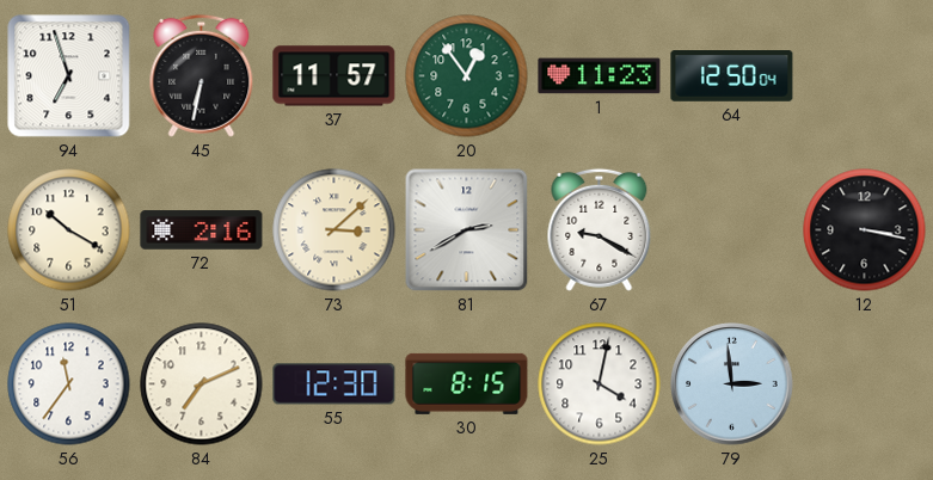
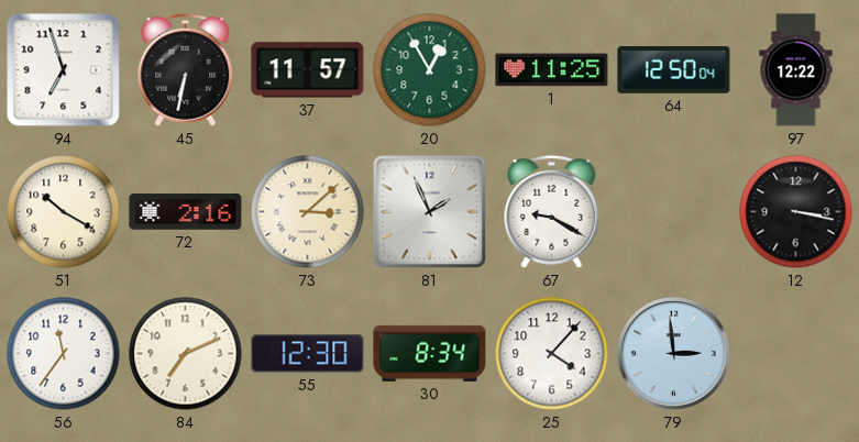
20: 12:54 -> 12:55 (430, 70)
1: 11:23 -> 11:25 (552, 70)
97: none -> 12:22 (796, 70)
81: 2:40 -> 1:56 (430, 212)
30: 8:15 -> 8:34 (430, 353)
25: 4:02 -> 4:07 (552, 354)
